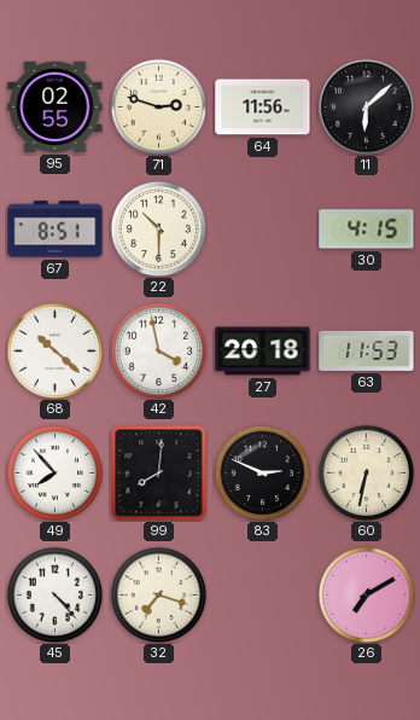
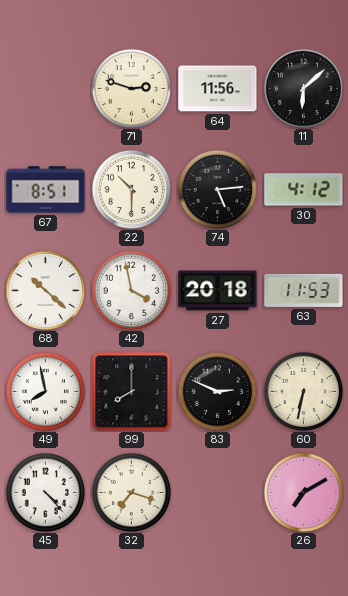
95: 02:55 -> none (56, 106)
74: none -> 5:14 (217, 189)
30: 4:15 -> 4:12 (304, 190)
49: 7:53 -> 7:58 (45, 391)
99: 8:01 -> 8:00 (132, 392)
